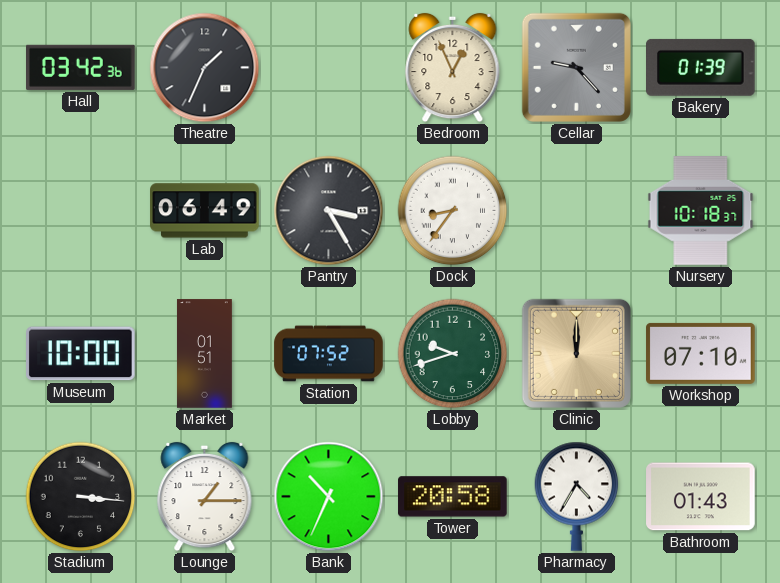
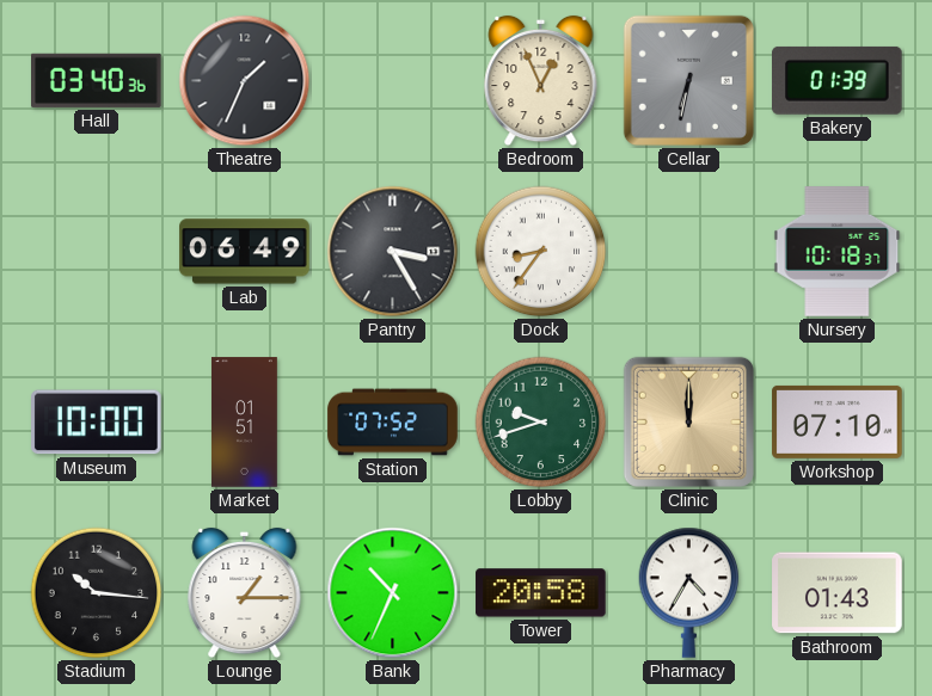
Hall: 03:42 -> 03:40 (97, 80)
Cellar: 9:23 -> 6:32 (688, 80)
Stadium: 3:16 -> 10:16 (97, 593)
